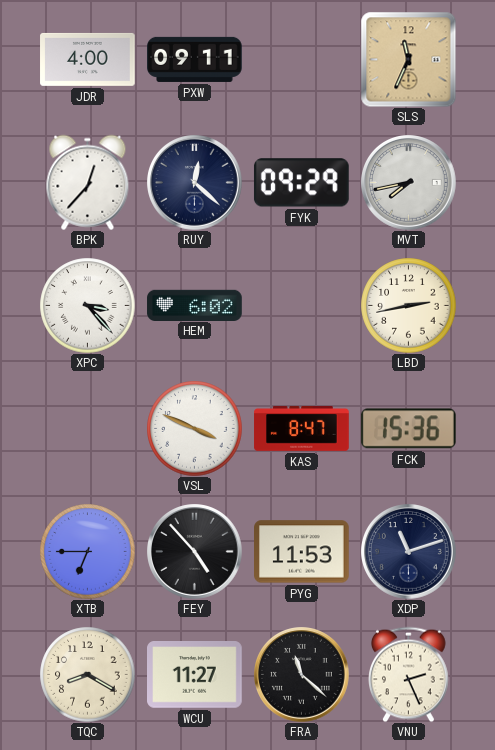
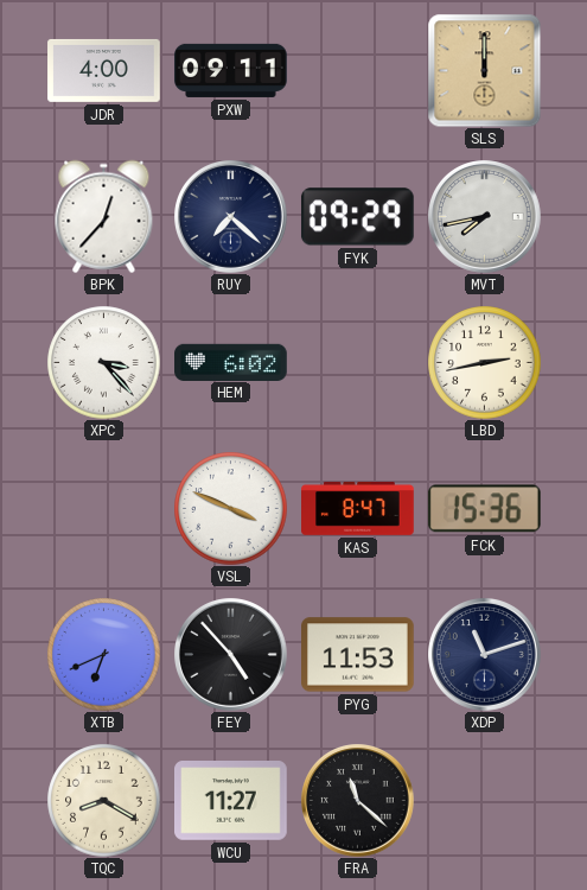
SLS: 11:34 -> 12:00 (484, 70)
RUY: 12:22 -> 7:22 (231, 217)
XTB: 6:45 -> 6:41 (103, 654)
VNU: 2:26 -> none (409, 674)
